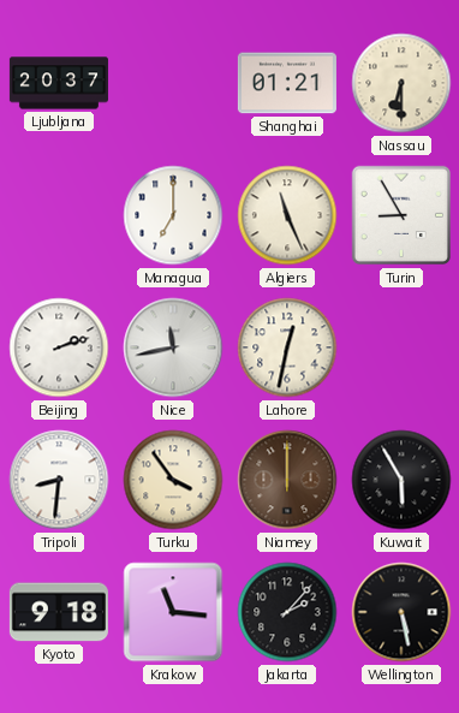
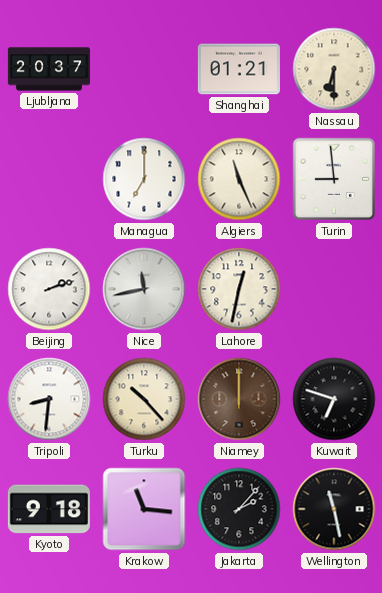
Turin: 8:55 -> 8:59 (334, 179)
Turku: 3:54 -> 10:23 (144, 399)
Kuwait: 5:55 -> 6:48 (334, 399)
Wellington: 5:28 -> 11:28 (334, 509)
